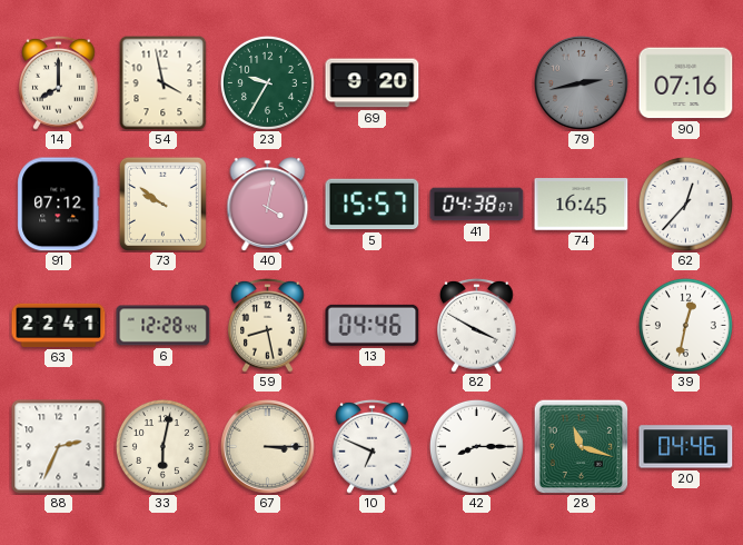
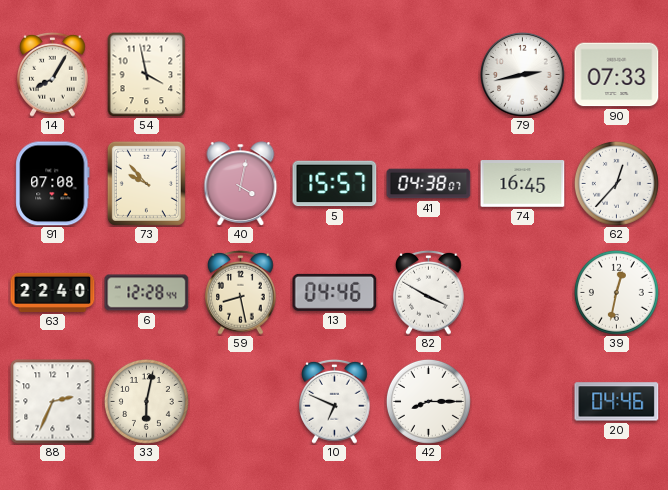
14: 8:00 -> 8:05 (53, 74)
23: 9:35 -> none (267, 82)
69: 9:20 -> none (373, 83)
79 dial: grey -> white (523, 75)
90: 07:16 -> 07:33 (617, 75)
91: 07:12 -> 07:08 (53, 184)
73: 9:51 -> 9:53 (146, 183)
63: 22:41 -> 22:40 (53, 292)
67: 3:15 -> none (268, 447)
28: 11:18 -> none (581, 446)
